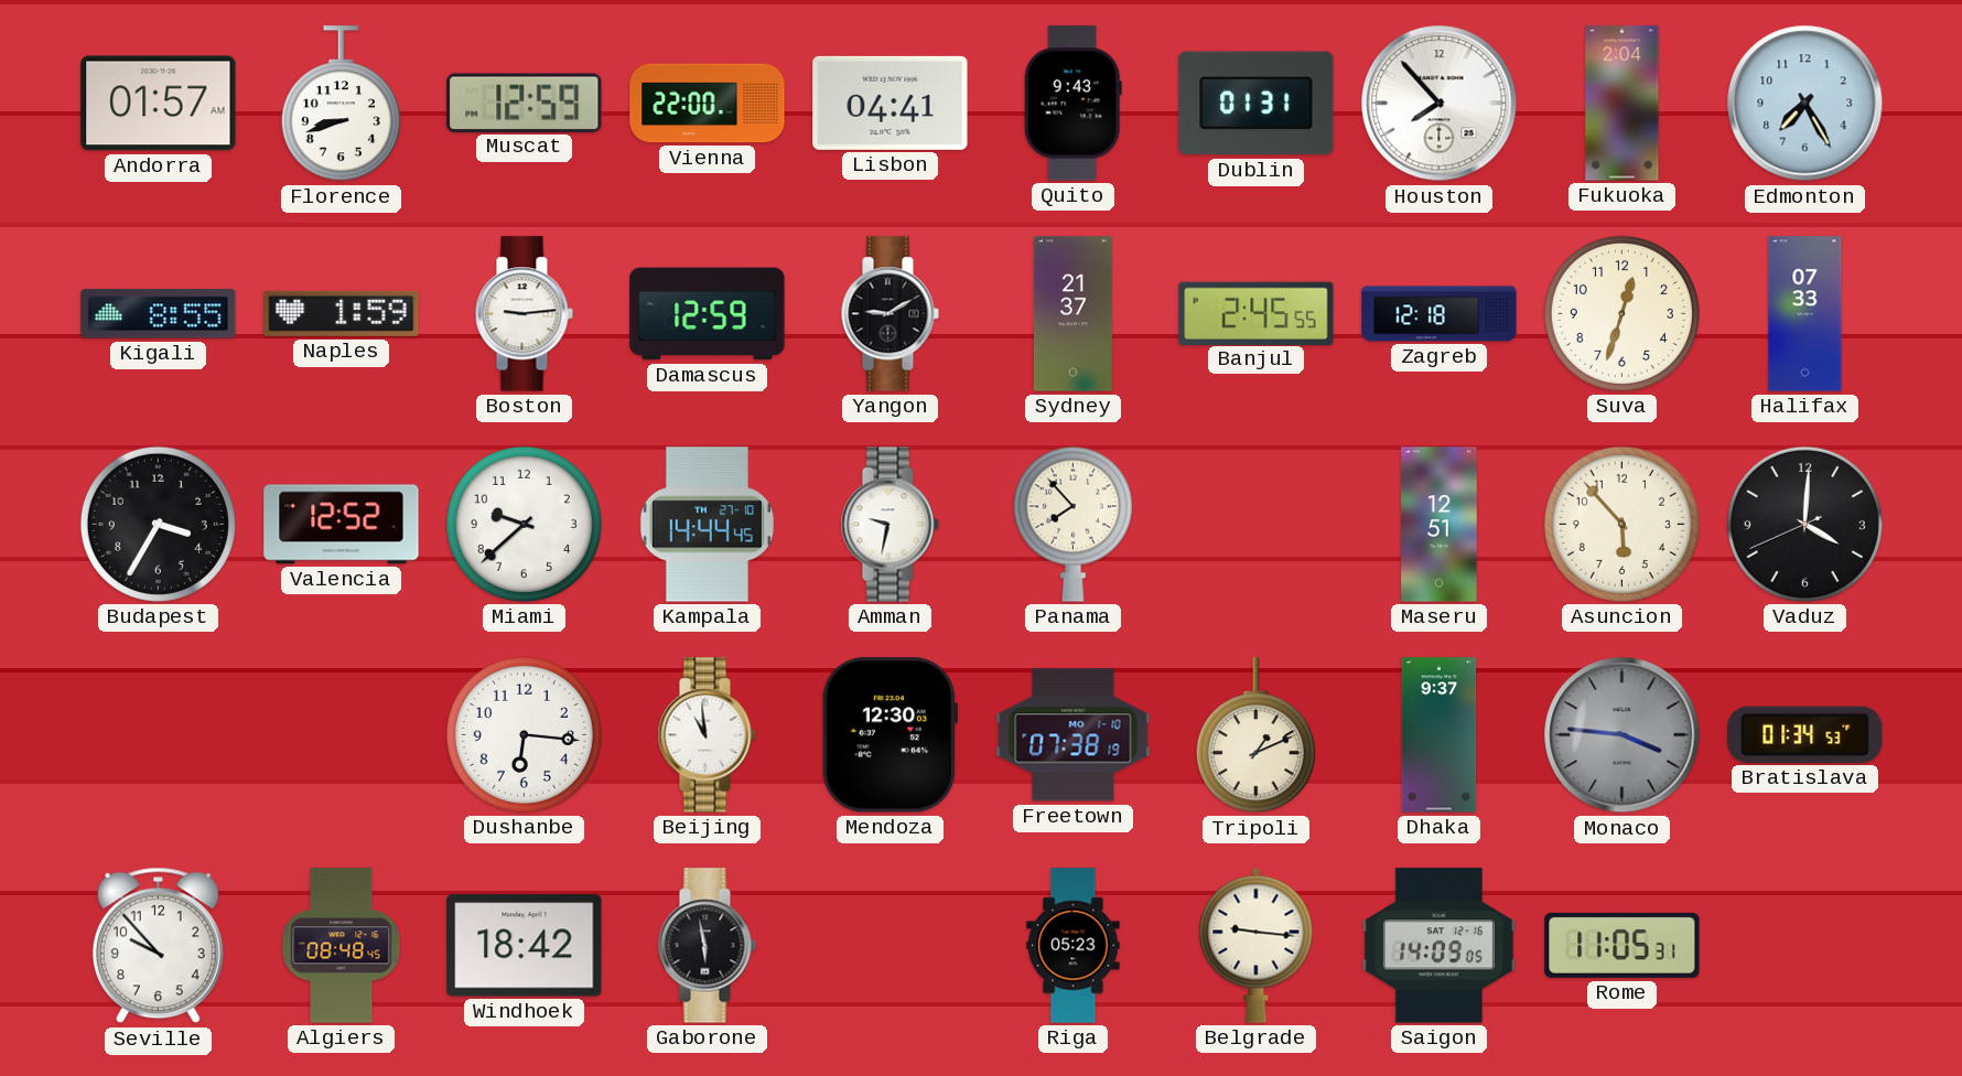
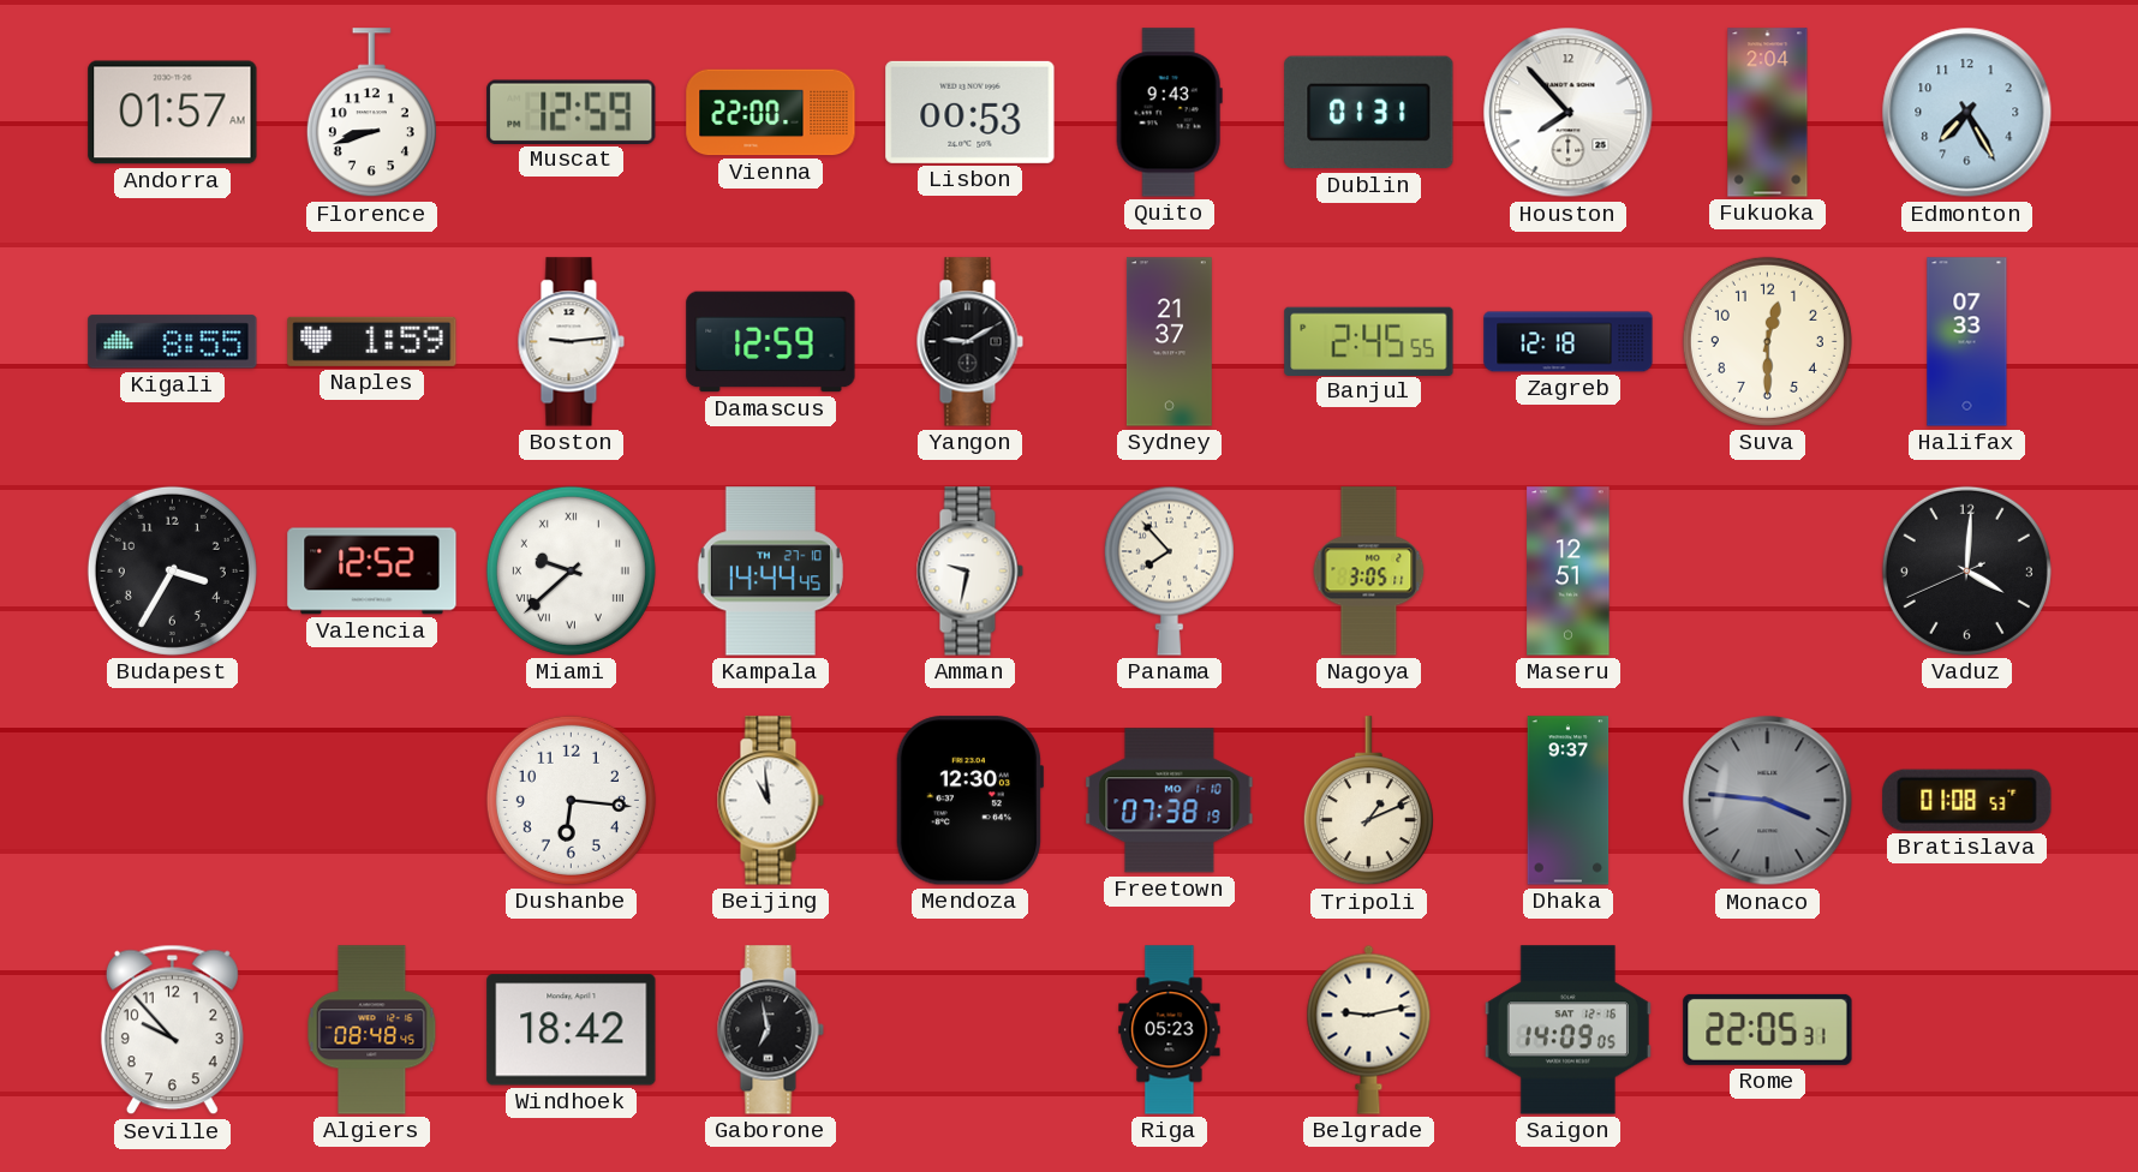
Lisbon: 04:41 -> 00:53 (971, 112)
Suva: 12:33 -> 12:30 (1767, 341)
Miami numerals: Arabic -> Roman (571, 570)
Nagoya: none -> 3:05 (1369, 572)
Asuncion: 5:53 -> none (1621, 524)
Bratislava: 01:34 -> 01:08 (1967, 800)
Gaborone: 5:58 -> 6:58 (770, 1030)
Belgrade: 9:16 -> 9:13 (1369, 1029)
Rome: 11:05 -> 22:05 (1768, 1029)
